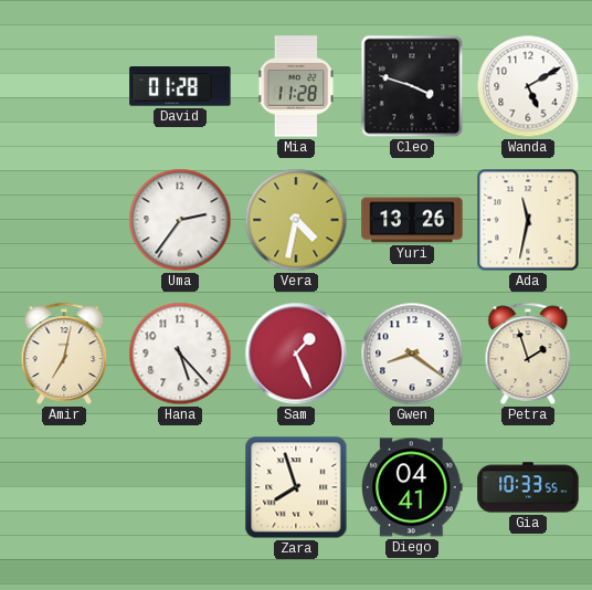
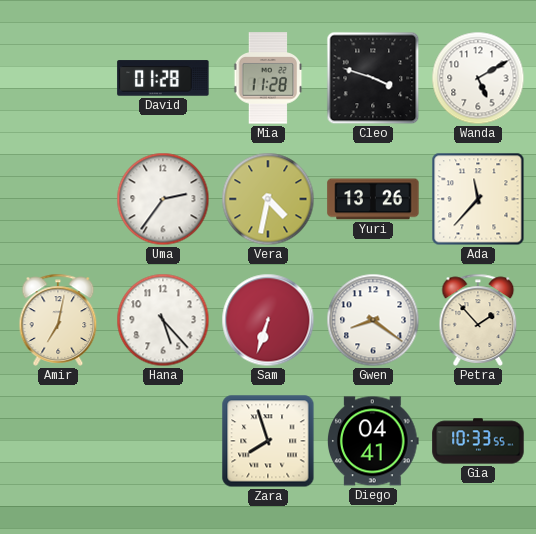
Ada: 11:32 -> 11:37 (478, 199)
Sam: 1:26 -> 6:33 (268, 320)
Petra: 1:57 -> 1:53 (478, 320)
